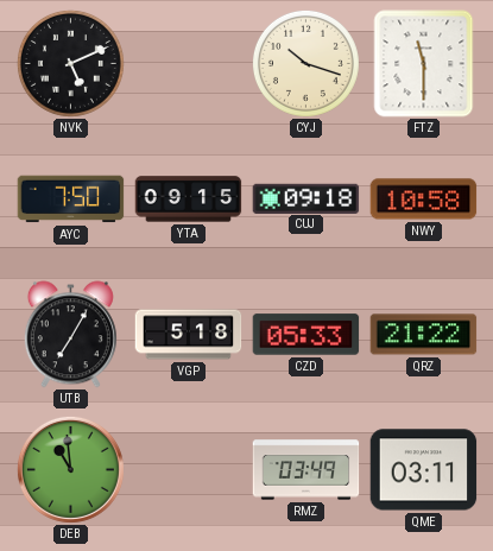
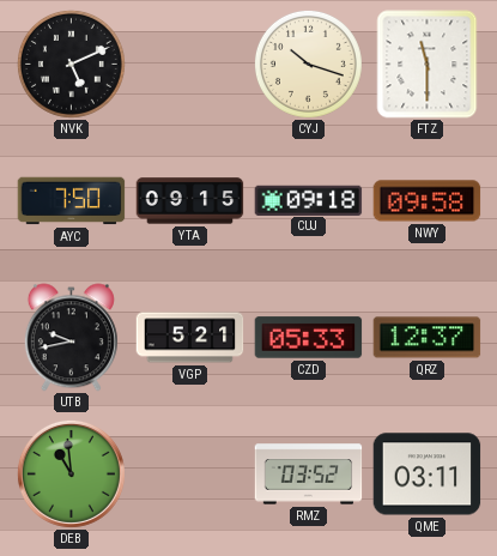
NWY: 10:58 -> 09:58 (428, 201)
UTB: 7:05 -> 9:43 (71, 338)
VGP: 5:18 -> 5:21 (190, 338)
QRZ: 21:22 -> 12:37 (428, 338)
RMZ: 03:49 -> 03:52 (309, 475)
